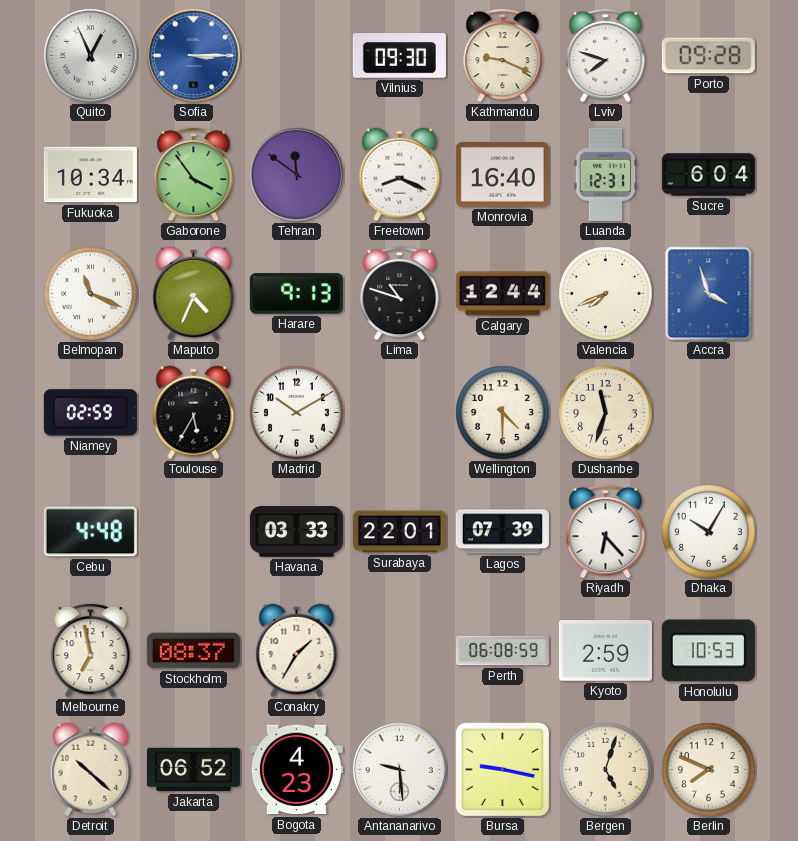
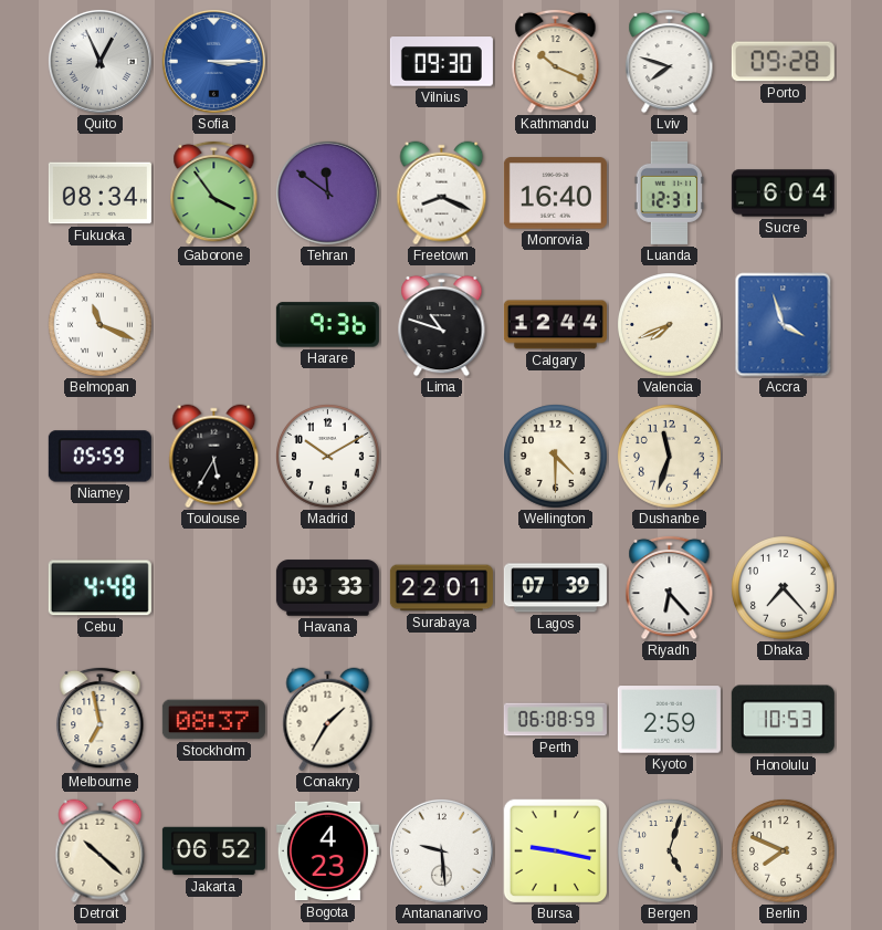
Kathmandu: 9:19 -> 10:19 (556, 61)
Fukuoka: 10:34 -> 08:34 (99, 194)
Maputo: 4:34 -> none (194, 294)
Harare: 9:13 -> 9:36 (327, 325)
Niamey: 02:59 -> 05:59 (99, 457)
Dhaka: 10:05 -> 7:23 (784, 588)
